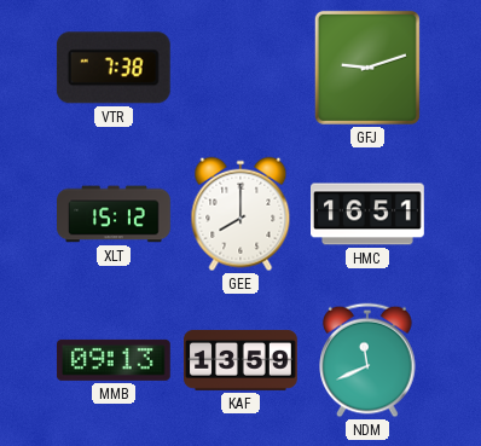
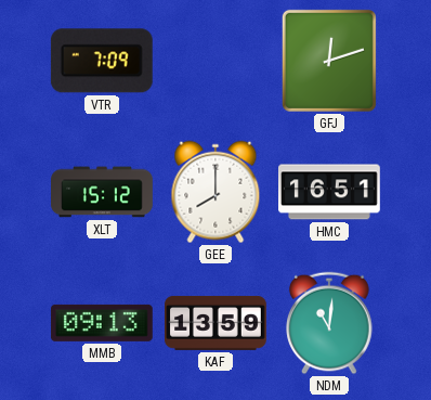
VTR: 7:38 -> 7:09 (102, 61)
GFJ: 9:12 -> 12:12 (329, 61)
NDM: 11:41 -> 11:01 (329, 323)
